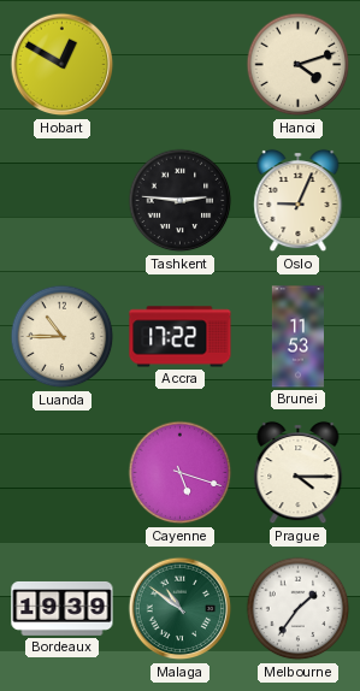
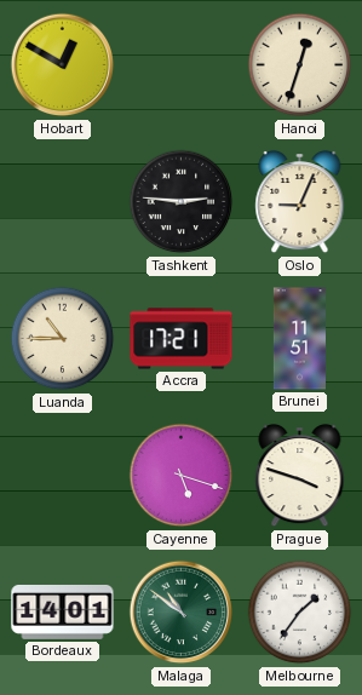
Hanoi: 4:12 -> 12:33 (300, 65)
Accra: 17:22 -> 17:21 (182, 339)
Brunei: 11:53 -> 11:51 (299, 339)
Prague: 4:15 -> 3:48 (300, 476)
Bordeaux: 19:39 -> 14:01 (63, 611)
